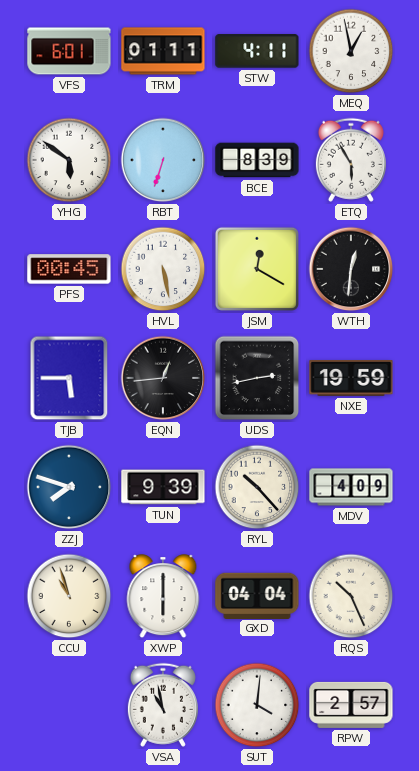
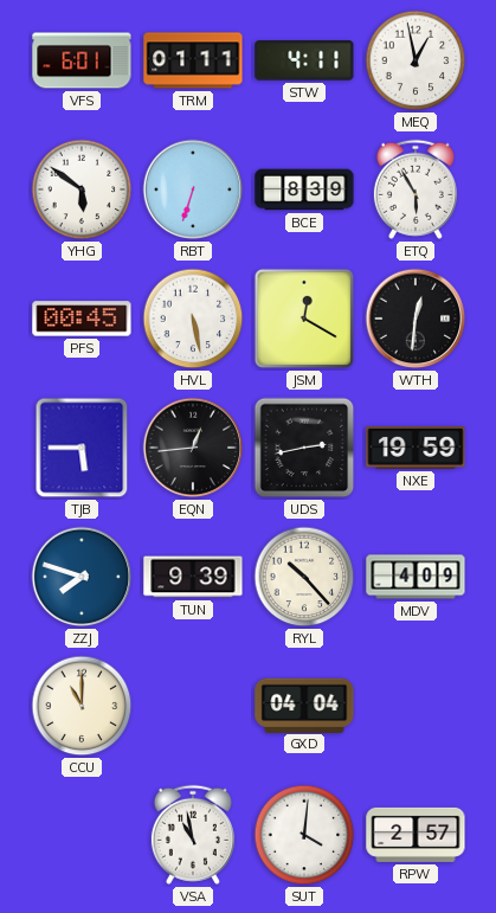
CCU: 10:57 -> 11:00 (82, 706)
XWP: 6:00 -> none (163, 597)
RQS: 10:26 -> none (351, 596)
